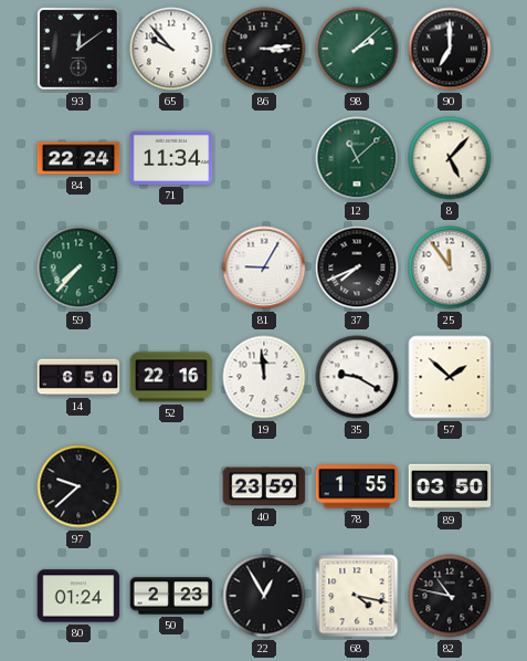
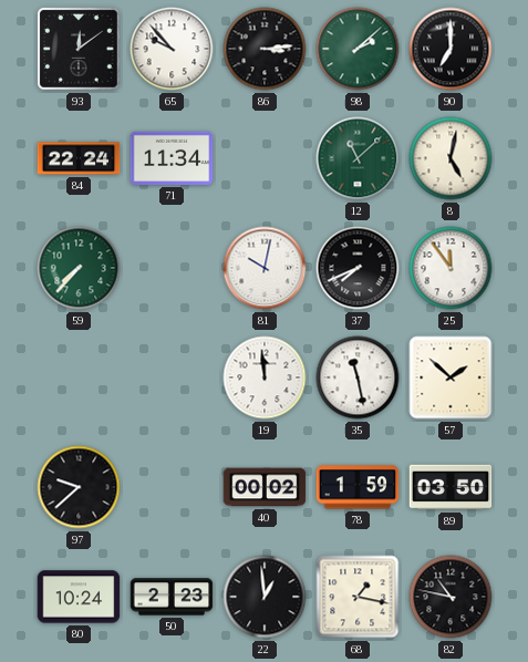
8: 5:07 -> 5:02 (451, 158)
81: 9:05 -> 10:02 (265, 268)
14: 6:50 -> none (78, 377)
52: 22:16 -> none (171, 377)
35: 9:20 -> 11:28 (358, 377)
40: 23:59 -> 00:02 (265, 487)
78: 1:55 -> 1:59 (358, 487)
80: 01:24 -> 10:24 (79, 597)
22: 12:55 -> 12:59 (265, 597)
68: 4:17 -> 1:17 (358, 597)
